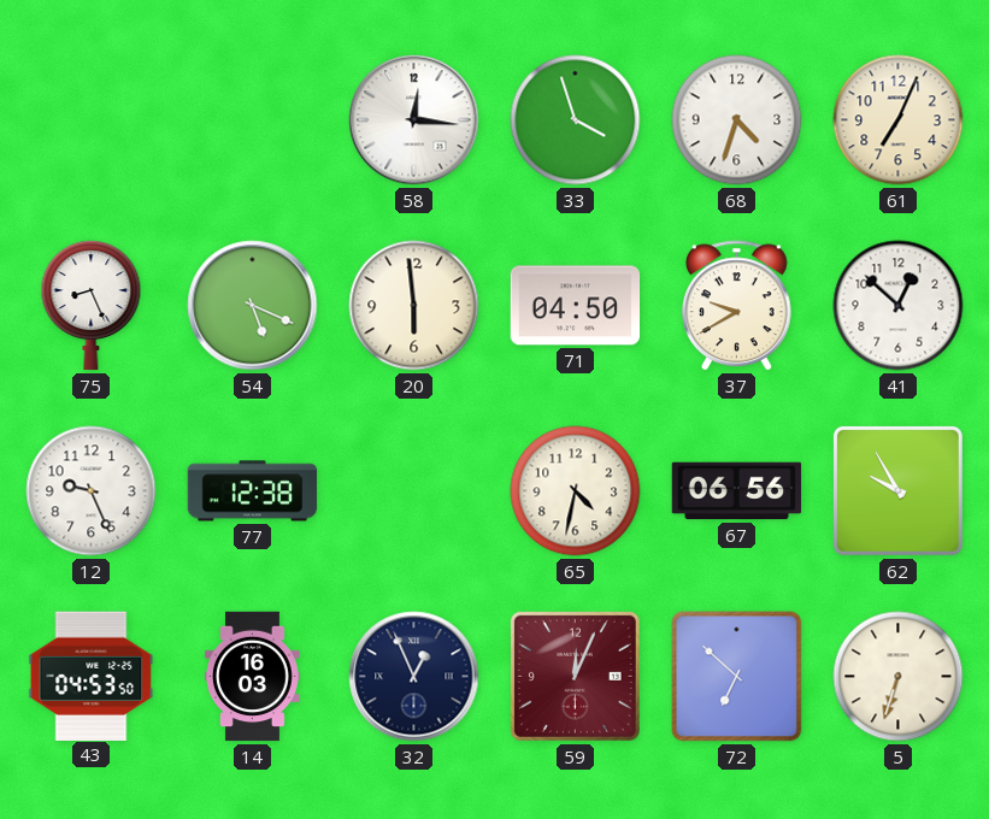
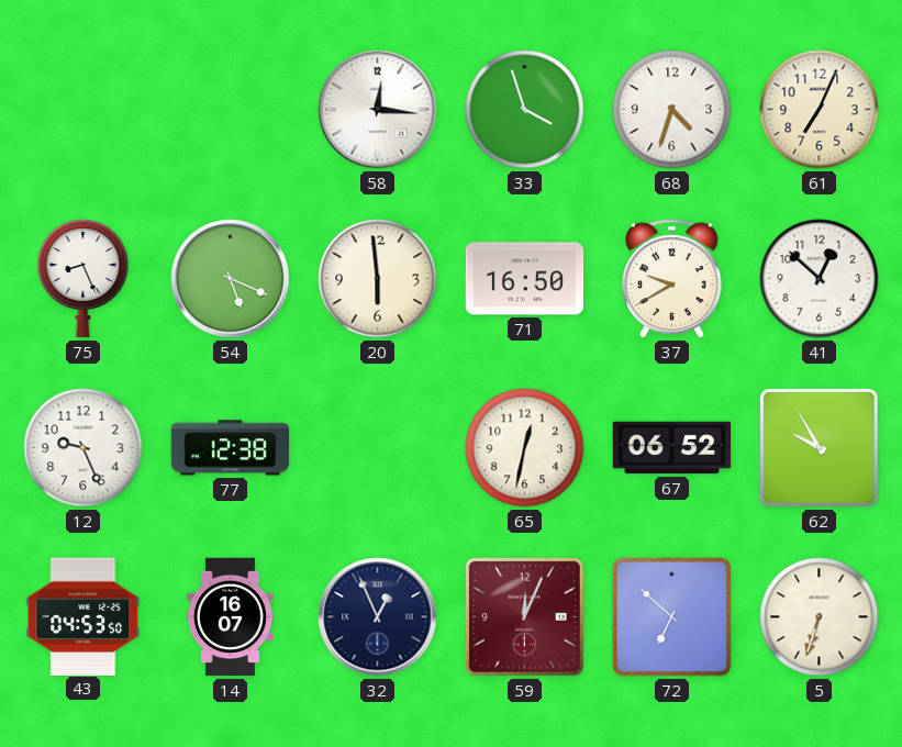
71: 04:50 -> 16:50 (525, 279)
65: 4:32 -> 12:32 (525, 448)
67: 06:56 -> 06:52 (672, 448)
14: 16:03 -> 16:07 (231, 617)
